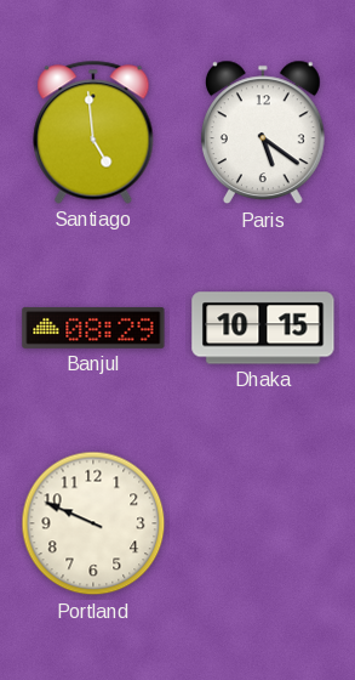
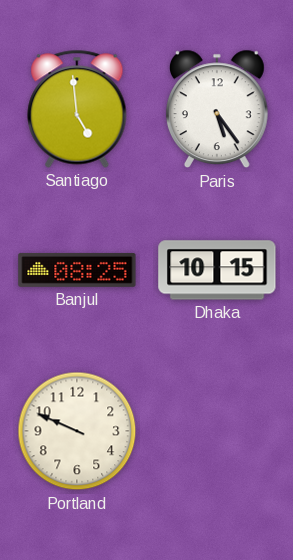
Paris: 5:21 -> 5:24 (217, 109)
Banjul: 08:29 -> 08:25 (77, 270)
